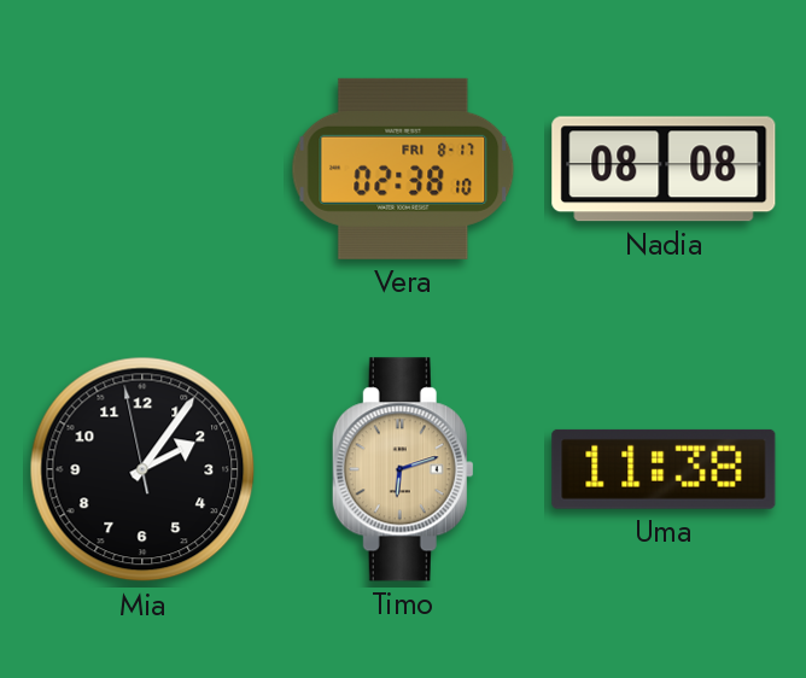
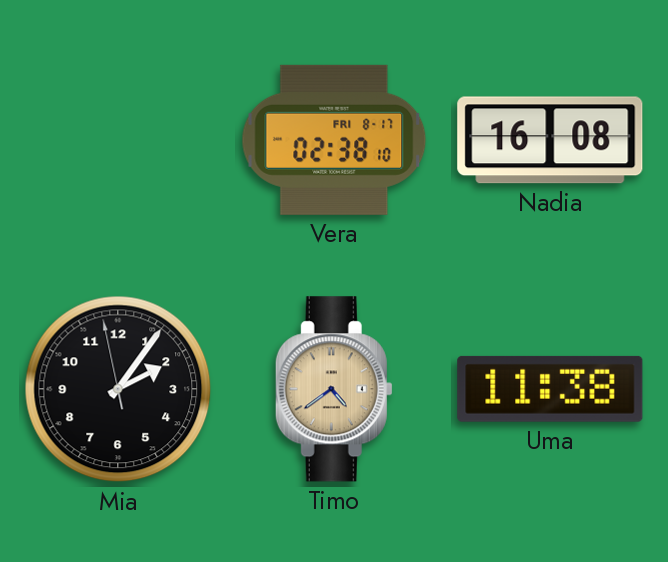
Nadia: 08:08 -> 16:08 (550, 140)
Timo: 6:12 -> 4:39 (334, 389)
